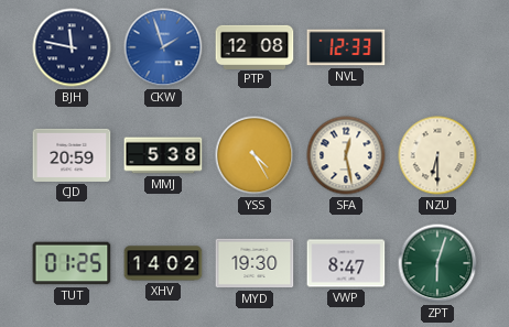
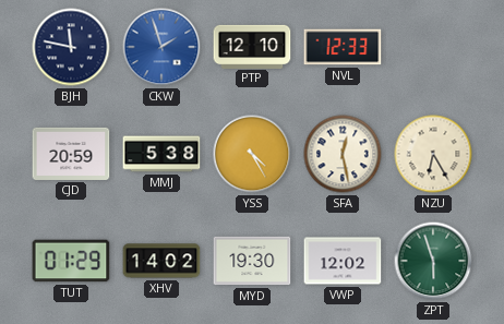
PTP: 12:08 -> 12:10 (252, 46)
NZU: 6:30 -> 6:25 (433, 154)
TUT: 01:25 -> 01:29 (71, 261)
VWP: 8:47 -> 12:02 (343, 261)
ZPT: 6:03 -> 5:57 (433, 261)
